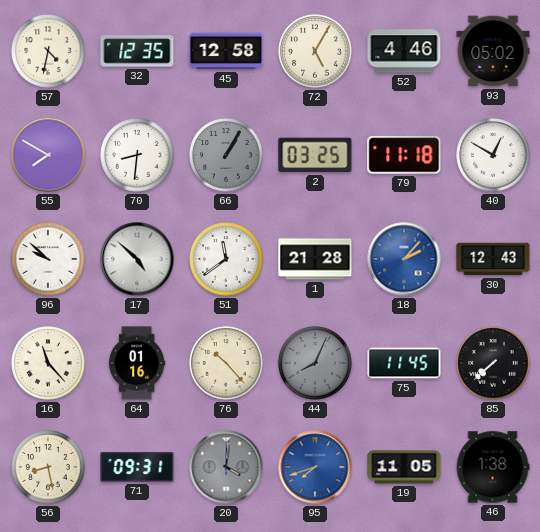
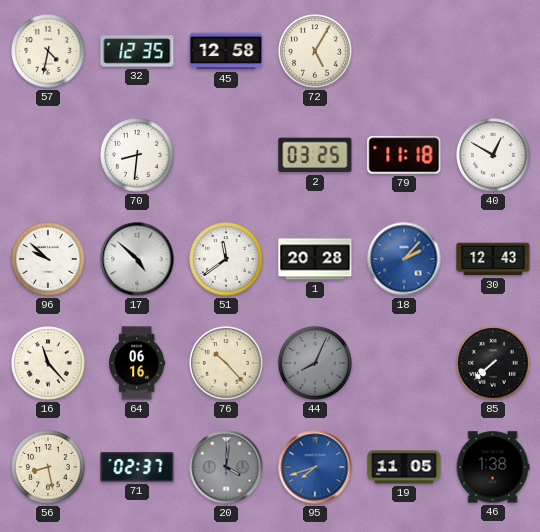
52: 4:46 -> none (404, 51)
93: 05:02 -> none (493, 51)
55: 7:50 -> none (48, 155)
66: 1:05 -> none (226, 155)
1: 21:28 -> 20:28 (315, 259)
64: 01:16 -> 06:16 (137, 363)
75: 11:45 -> none (404, 363)
71: 09:31 -> 02:37 (137, 467)
